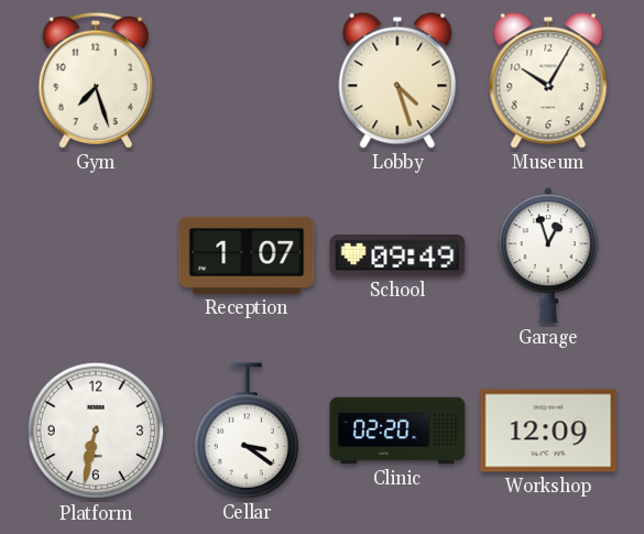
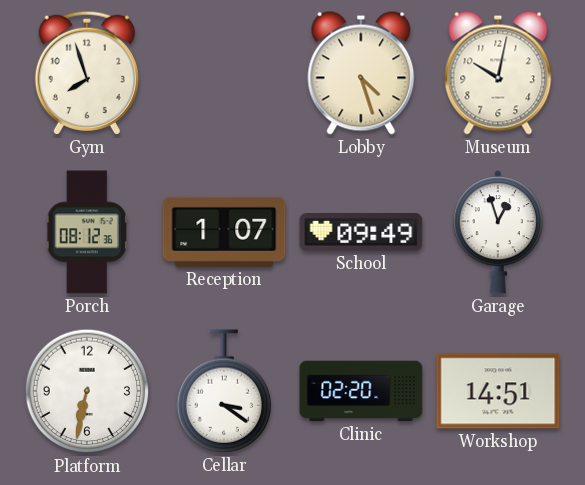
Gym: 7:27 -> 7:57 (87, 73)
Museum: 10:05 -> 10:02 (498, 73)
Porch: none -> 08:12 (87, 232)
Workshop: 12:09 -> 14:51 (498, 391)
